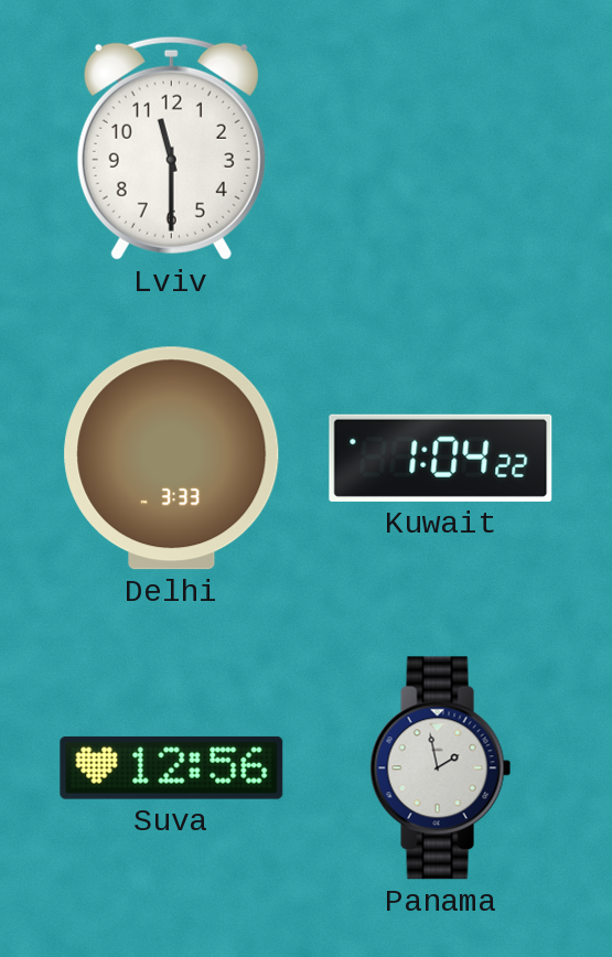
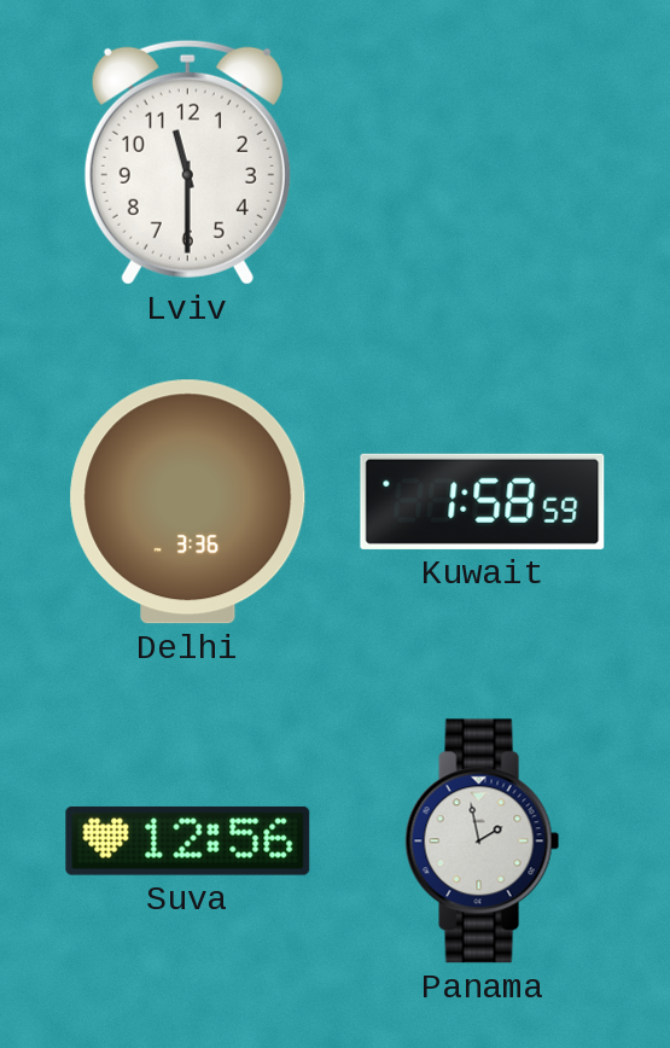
Delhi: 3:33 -> 3:36 (188, 502)
Kuwait: 1:04 -> 1:58 (483, 501)
